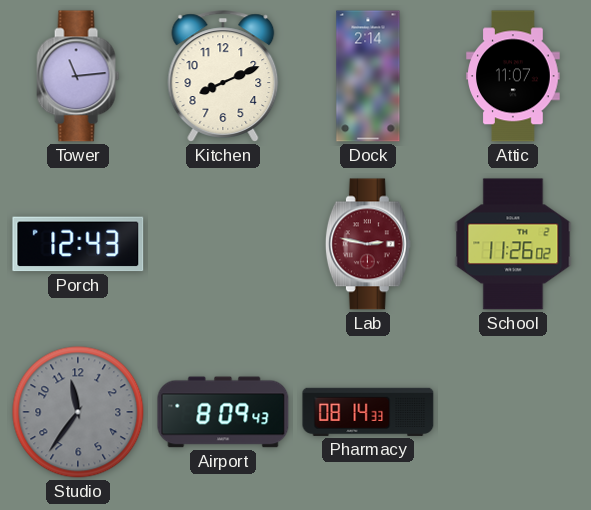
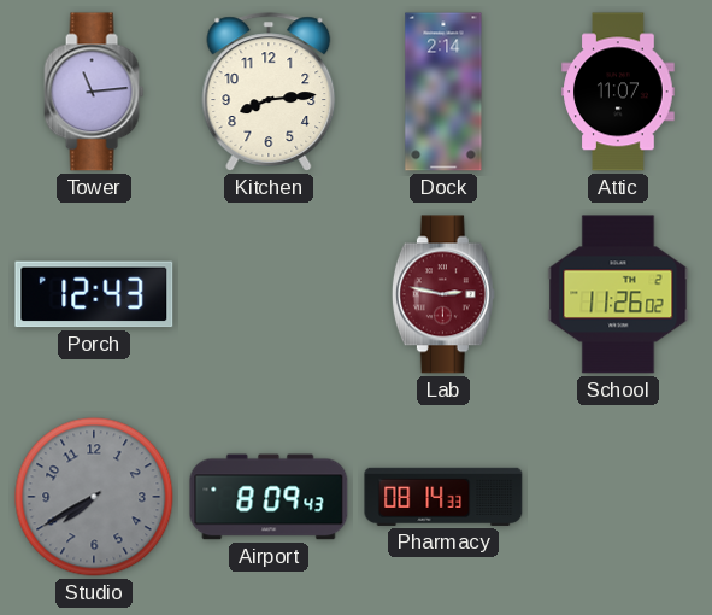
Kitchen: 8:11 -> 8:14 (269, 92)
Studio: 11:36 -> 7:40 (94, 497)
